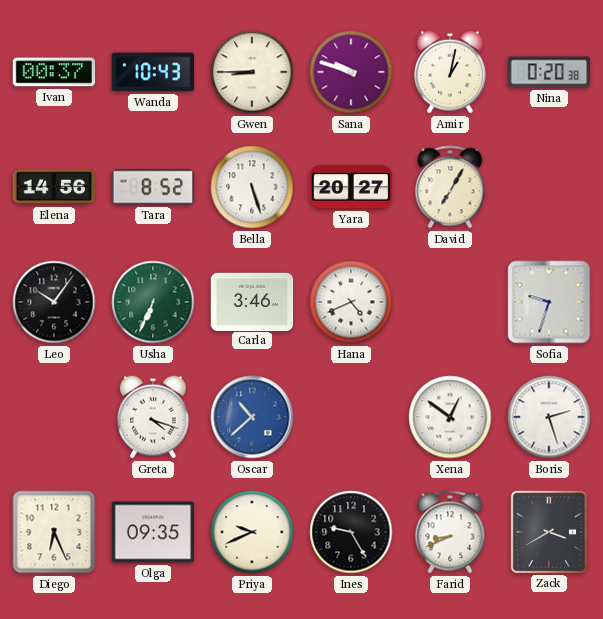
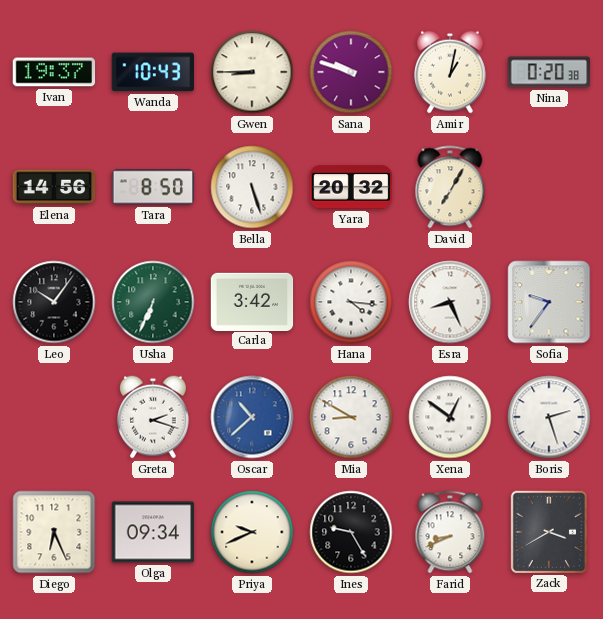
Ivan: 00:37 -> 19:37 (54, 72)
Tara: 8:52 -> 8:50 (153, 187)
Yara: 20:27 -> 20:32 (351, 187)
Carla: 3:46 -> 3:42 (252, 301)
Hana: 4:41 -> 4:16 (351, 302)
Esra: none -> 8:26 (450, 302)
Sofia: 9:33 -> 9:36 (549, 302)
Greta: 4:18 -> 2:18 (154, 417)
Mia: none -> 8:50 (351, 417)
Olga: 09:35 -> 09:34 (153, 532)
